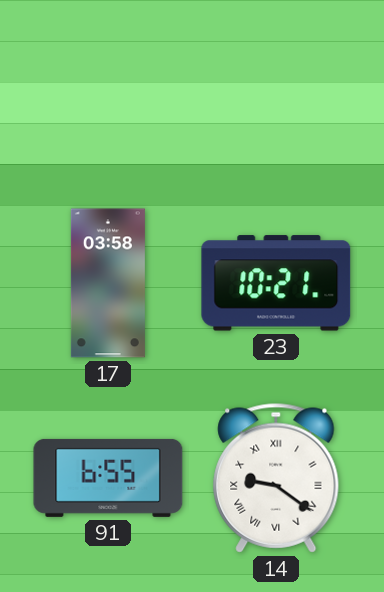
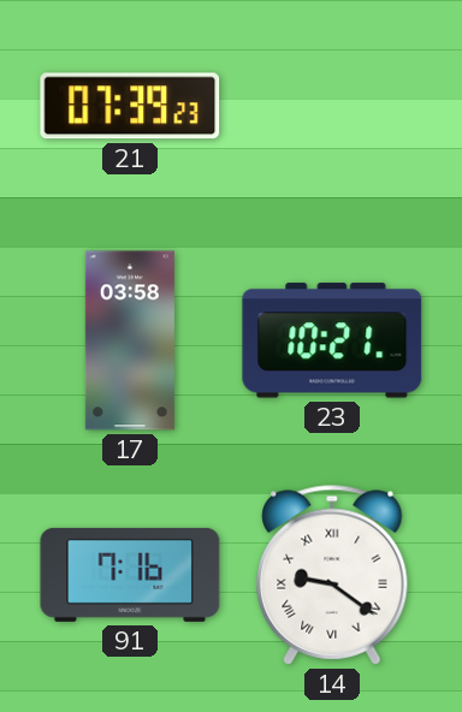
21: none -> 07:39 (130, 106)
91: 6:55 -> 7:16 (130, 575)
